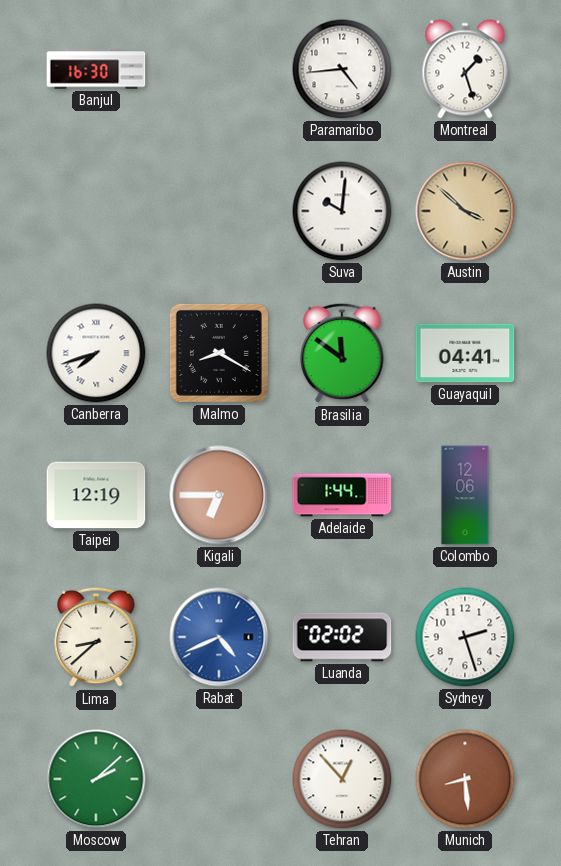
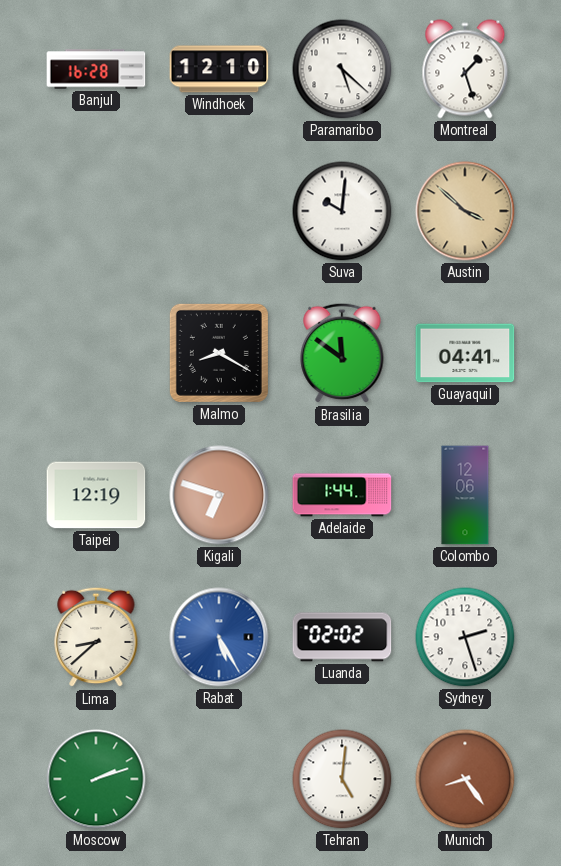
Banjul: 16:30 -> 16:28 (96, 69)
Windhoek: none -> 12:10 (219, 69)
Paramaribo: 4:44 -> 5:22 (342, 69)
Canberra: 7:42 -> none (96, 353)
Kigali: 6:45 -> 6:48 (219, 495)
Rabat: 4:41 -> 5:25 (219, 637)
Moscow: 2:08 -> 2:12 (96, 779)
Tehran: 12:53 -> 5:01 (342, 779)
Munich: 8:29 -> 8:24 (465, 779)
